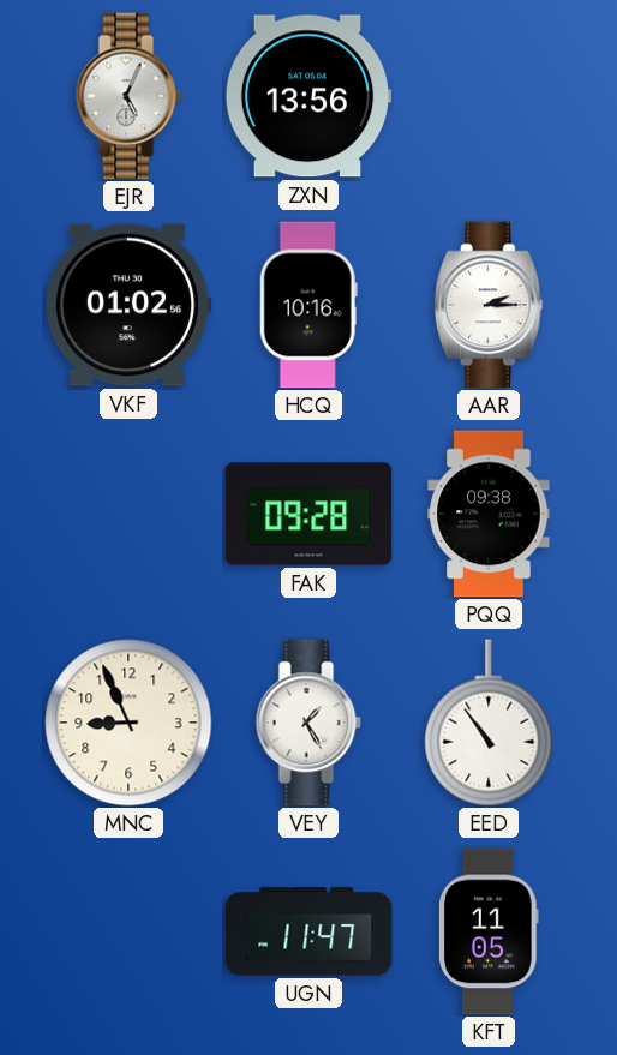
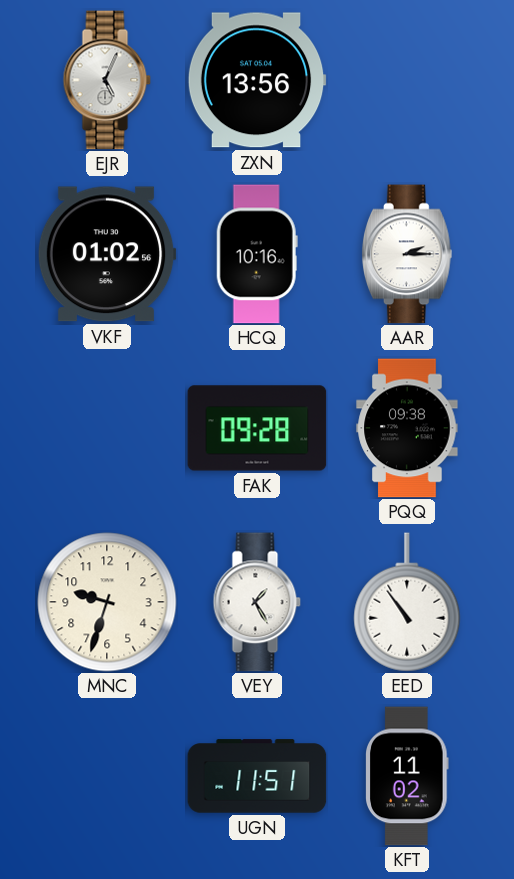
MNC: 8:56 -> 9:33 (107, 602)
UGN: 11:47 -> 11:51 (257, 776)
KFT: 11:05 -> 11:02 (408, 776)
